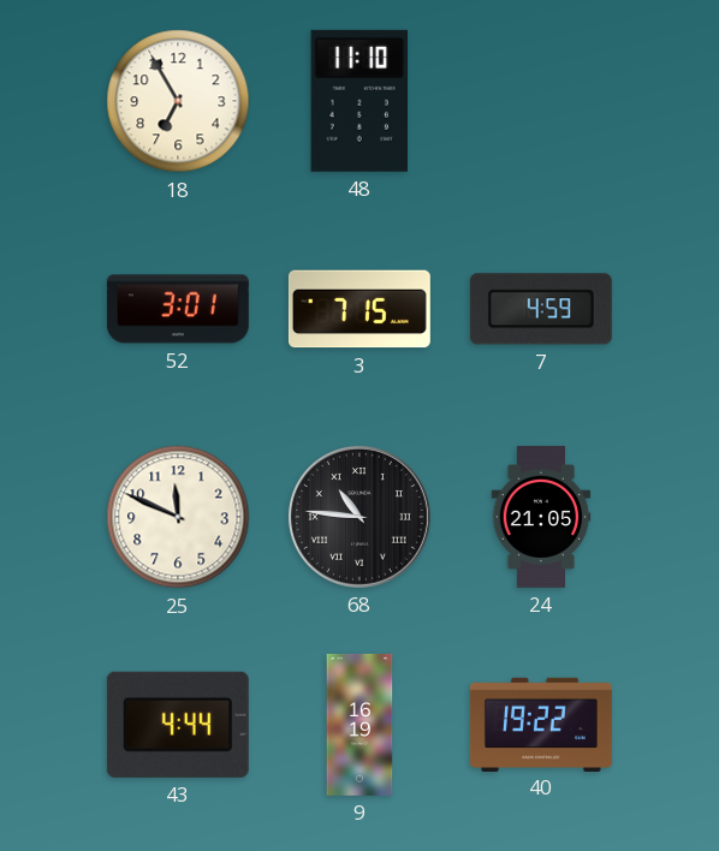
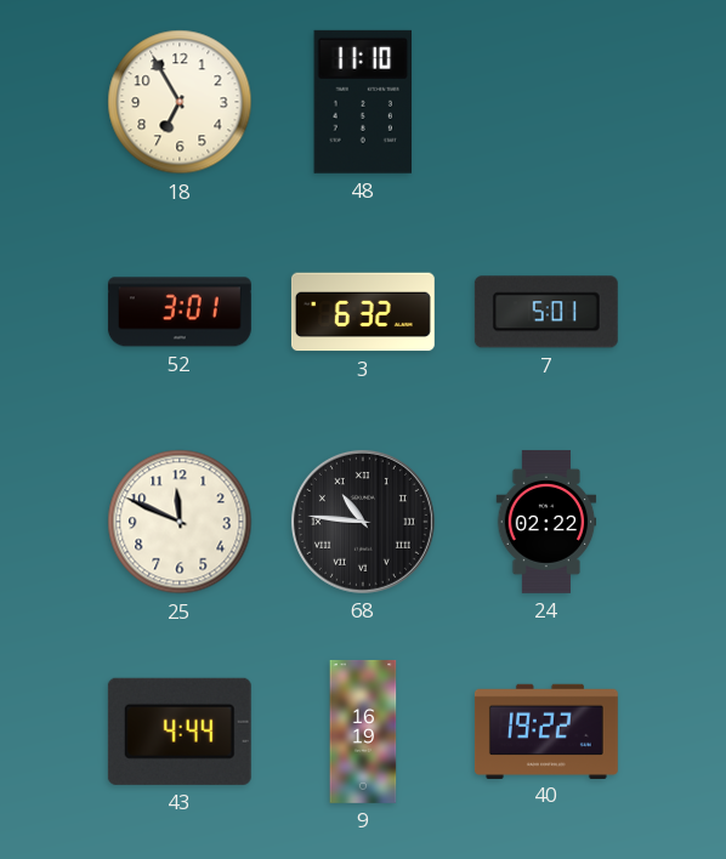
3: 7:15 -> 6:32 (363, 312)
7: 4:59 -> 5:01 (546, 312)
24: 21:05 -> 02:22 (546, 522)
